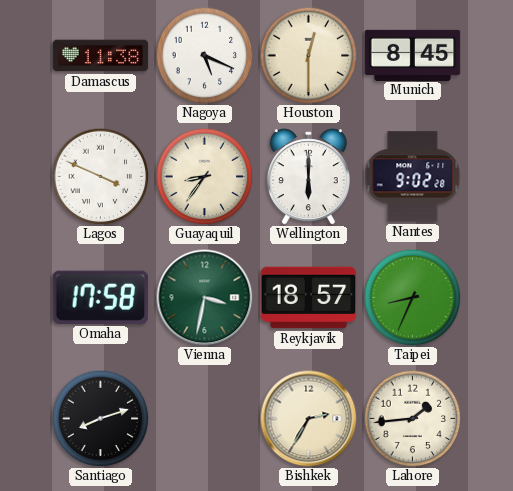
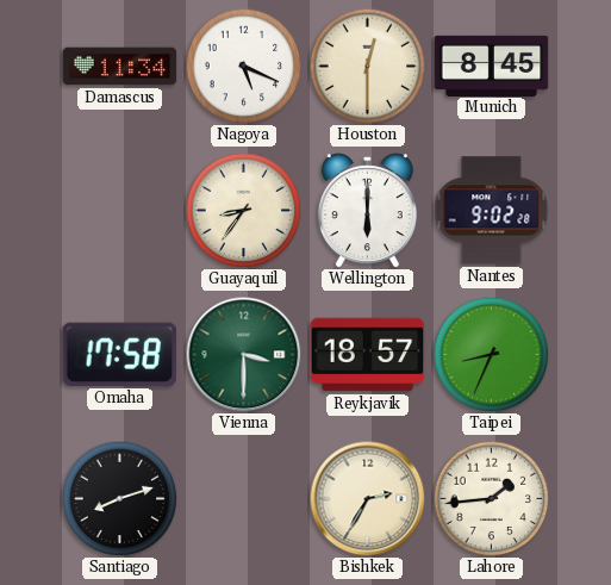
Damascus: 11:38 -> 11:34 (120, 67)
Lagos: 3:49 -> none (100, 176)
Vienna: 3:32 -> 3:30 (244, 355)
